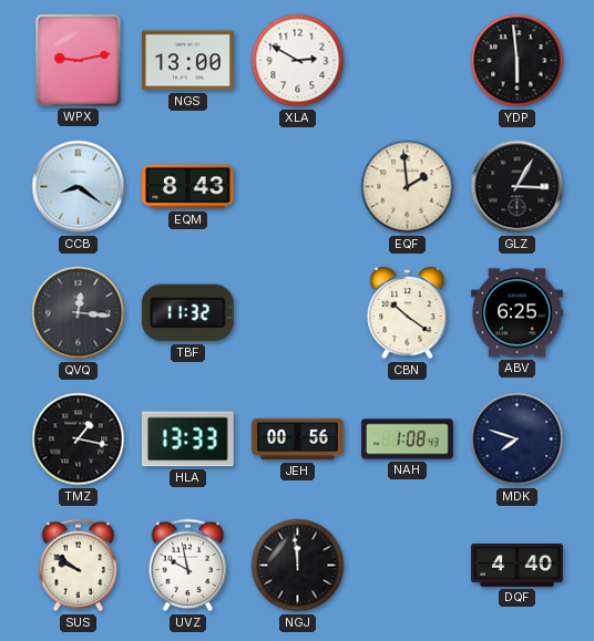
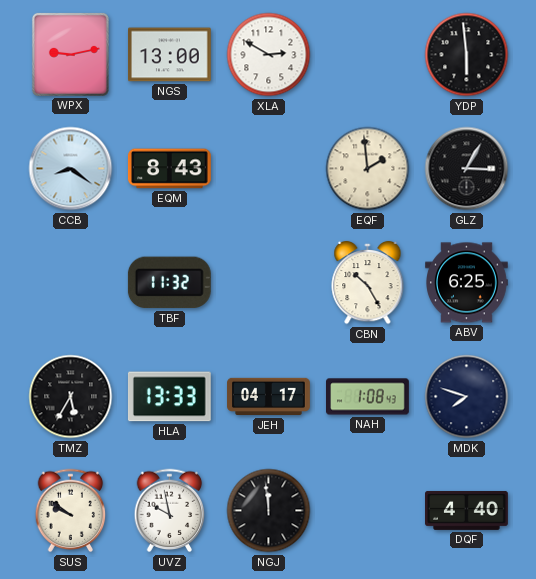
QVQ: 12:16 -> none (79, 313)
CBN: 10:21 -> 10:25 (368, 283)
TMZ: 1:17 -> 5:35 (71, 397)
JEH: 00:56 -> 04:17 (269, 397)
